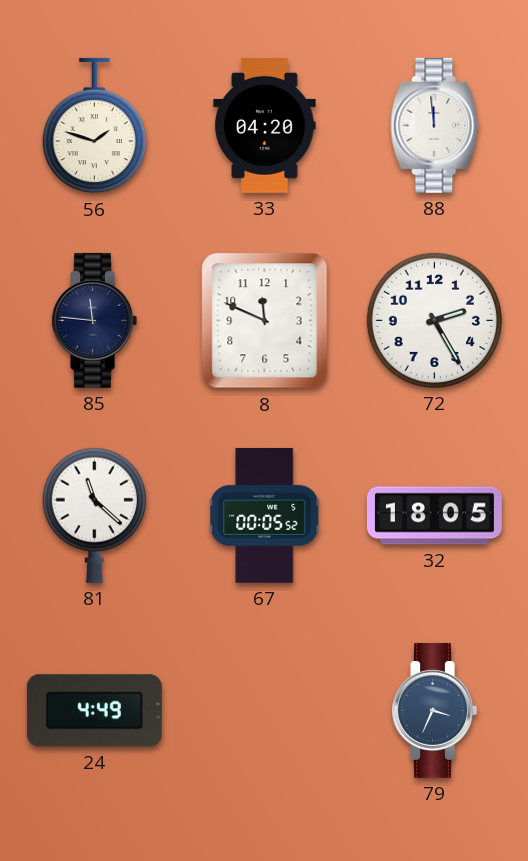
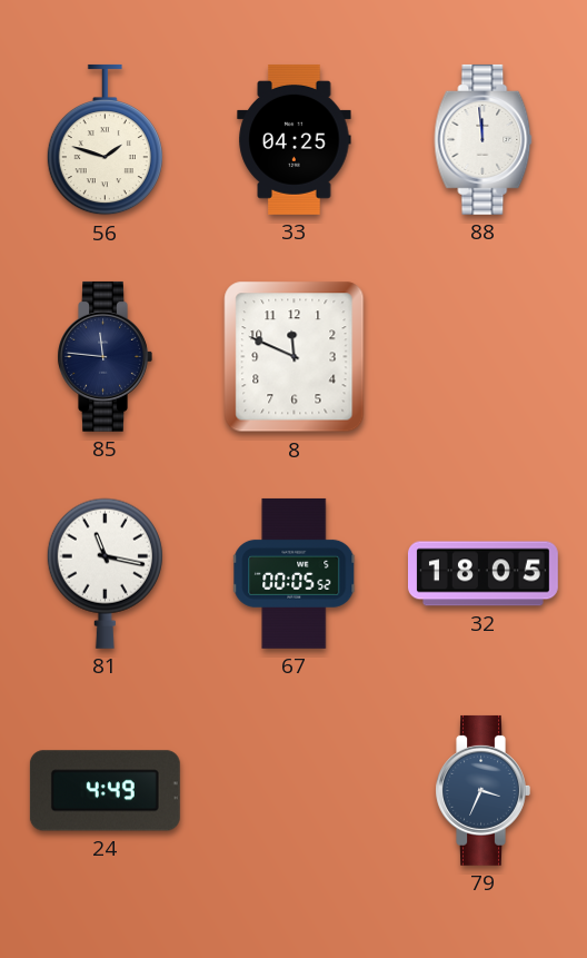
33: 04:20 -> 04:25 (295, 139)
72: 2:25 -> none (434, 320)
81: 11:22 -> 11:17 (105, 573)
